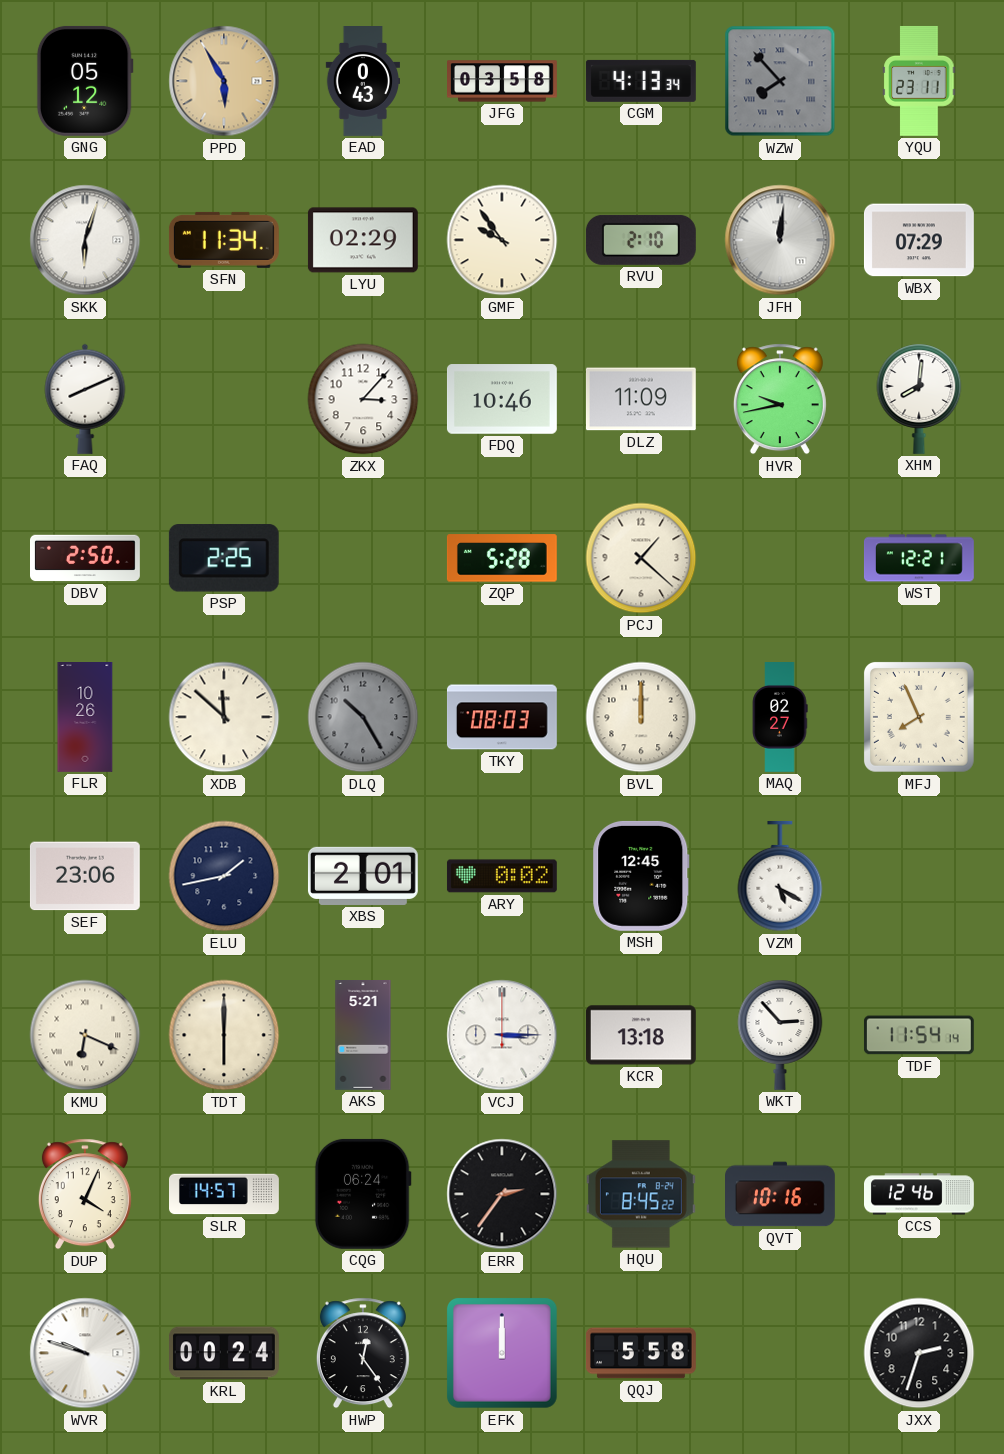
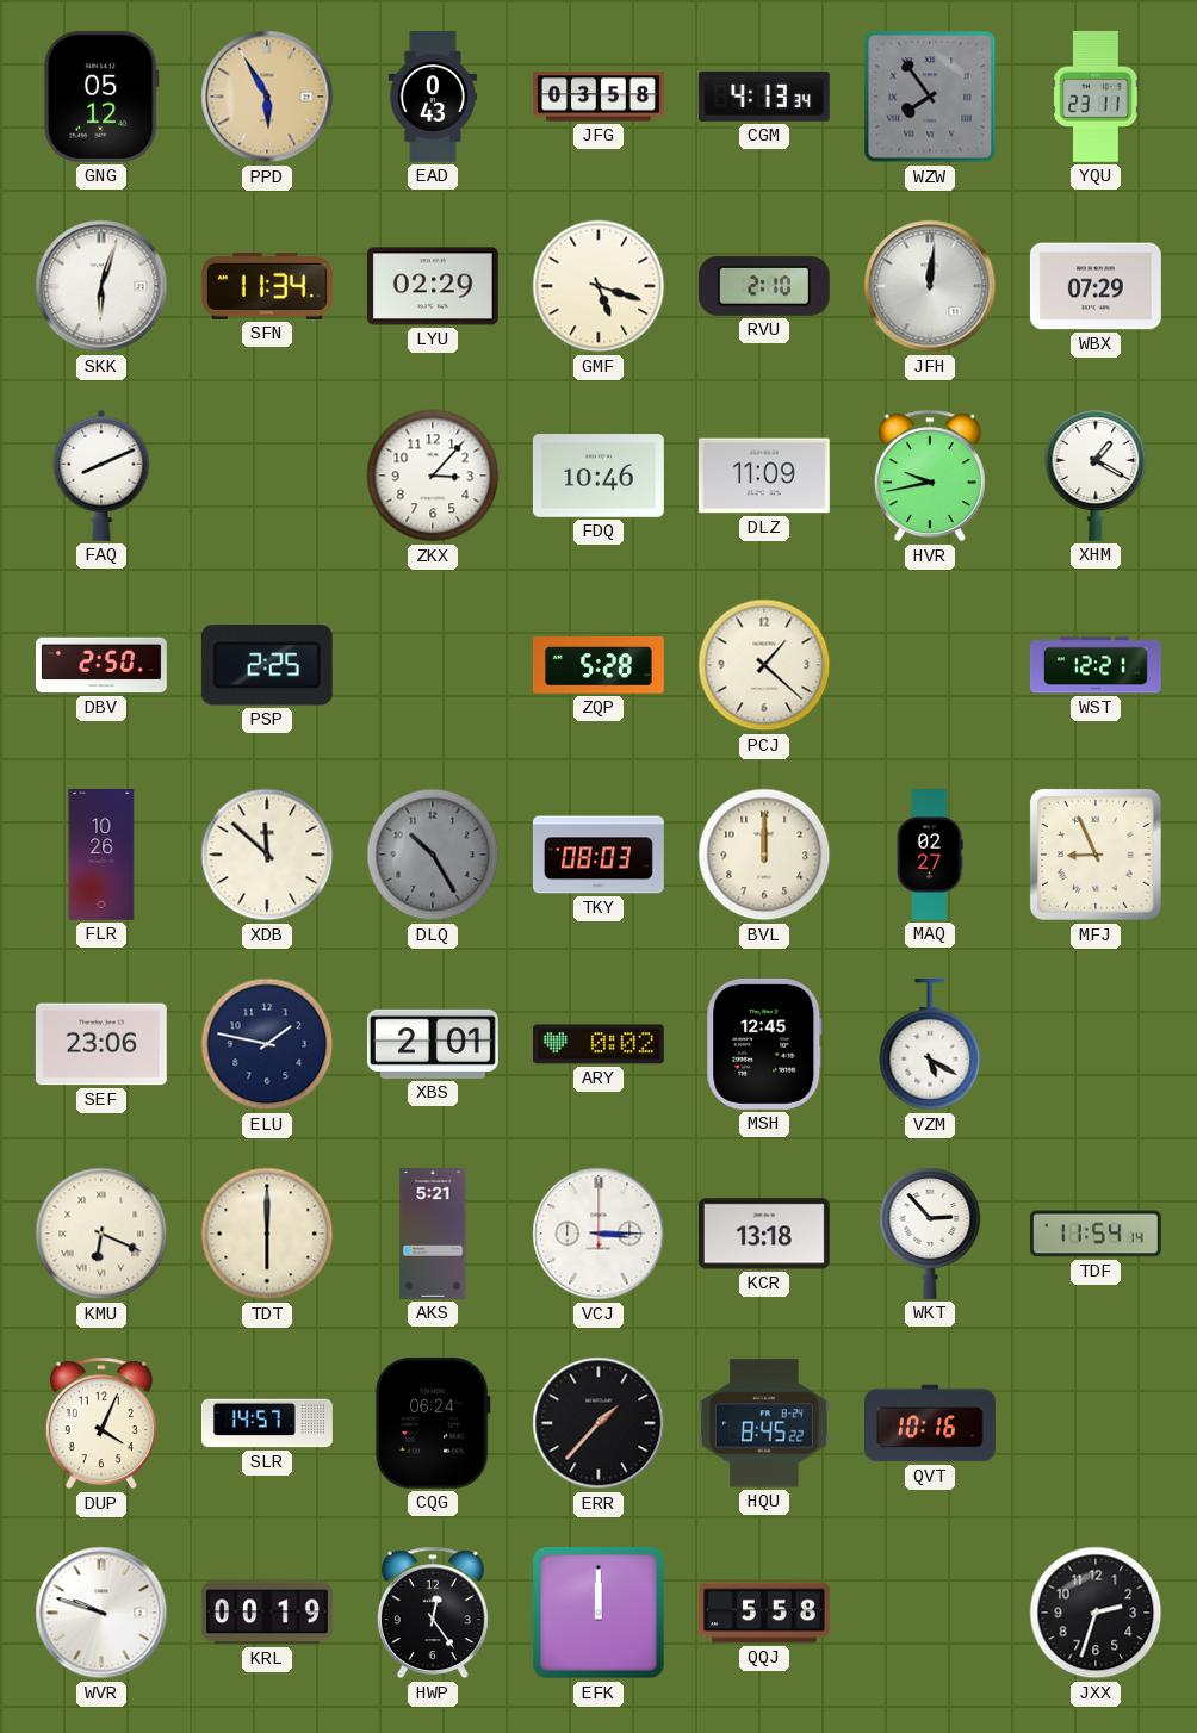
WZW: 7:53 -> 7:54 (930, 97)
GMF: 9:54 -> 5:18 (598, 286)
XHM: 8:01 -> 1:20 (1096, 476)
MFJ: 7:56 -> 8:56 (1096, 855)
ELU: 1:43 -> 1:47 (267, 1044)
ERR: 2:36 -> 1:37 (598, 1423)
CCS: 12:46 -> none (920, 1194)
KRL: 00:24 -> 00:19 (267, 1613)
